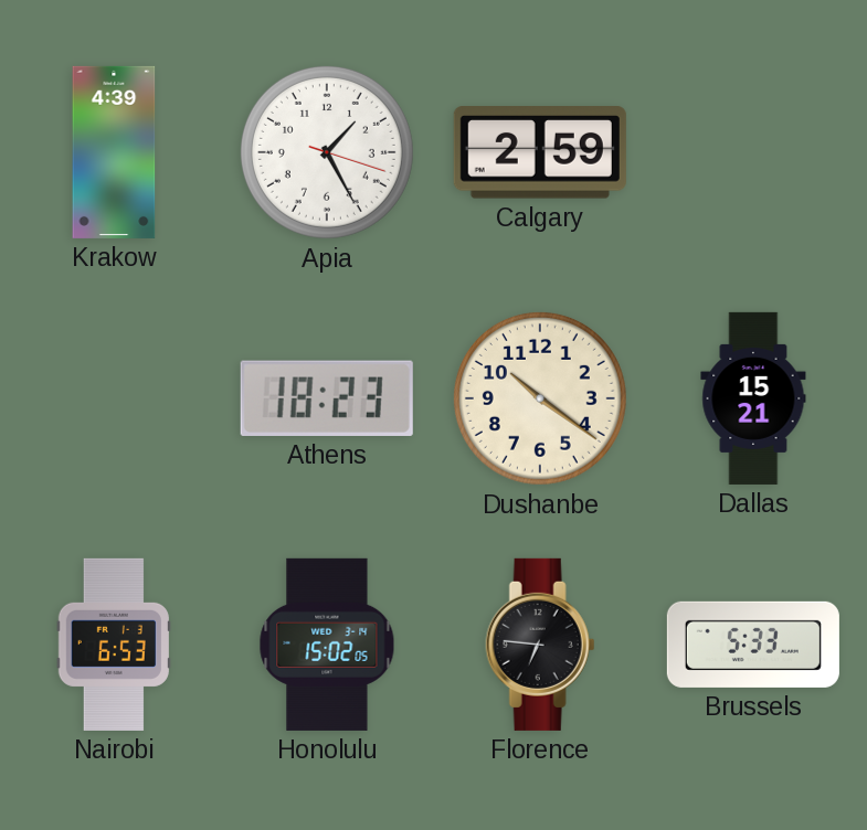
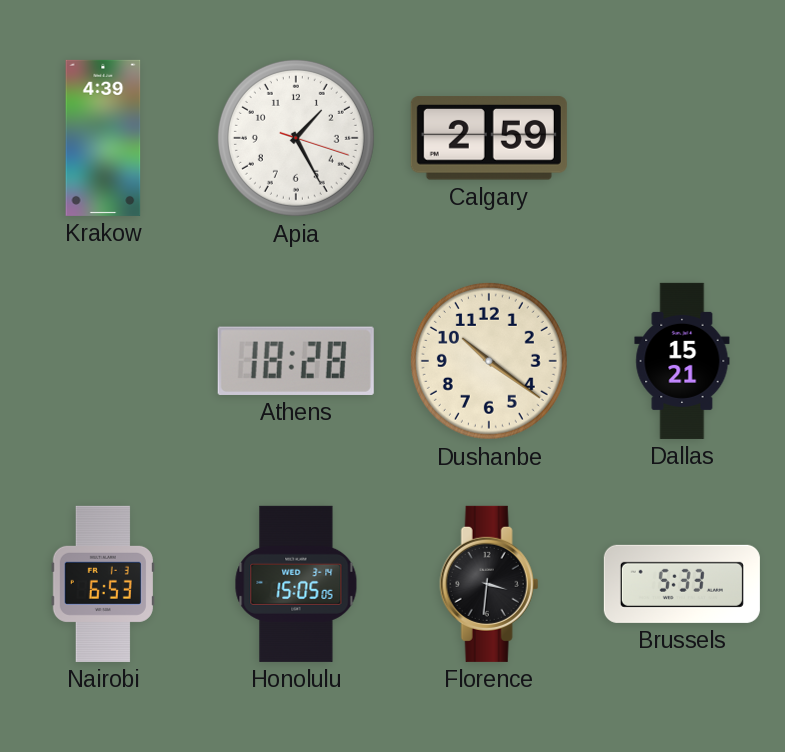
Athens: 18:23 -> 18:28 (296, 361)
Honolulu: 15:02 -> 15:05 (296, 584)
Florence: 6:46 -> 3:31 (489, 584)
